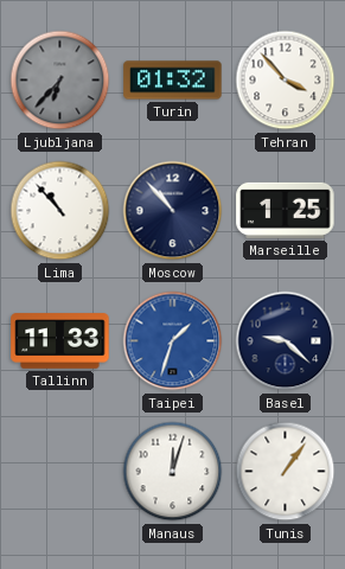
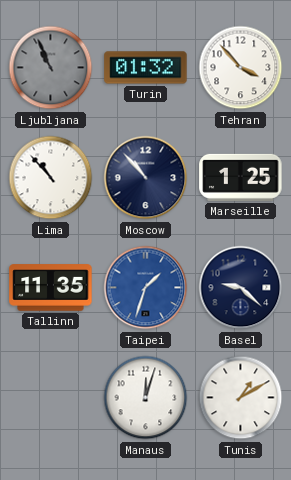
Ljubljana: 6:37 -> 10:56 (51, 68)
Tallinn: 11:33 -> 11:35 (51, 288)
Tunis: 1:06 -> 1:10 (241, 398)
